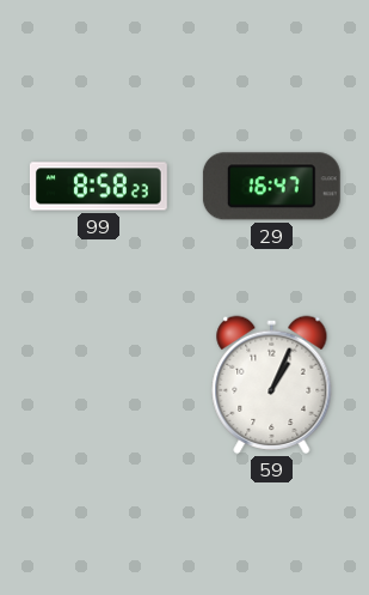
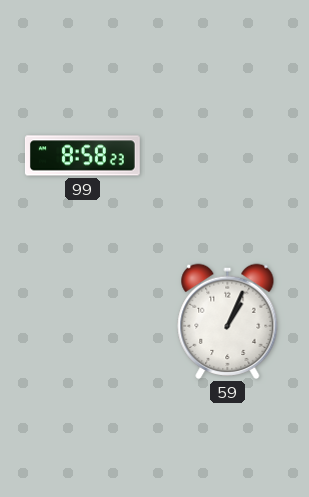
29: 16:47 -> none (271, 187)
